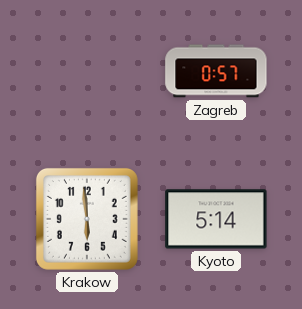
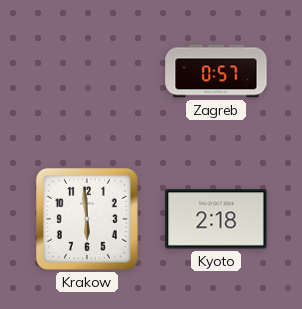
Kyoto: 5:14 -> 2:18 (216, 219)
